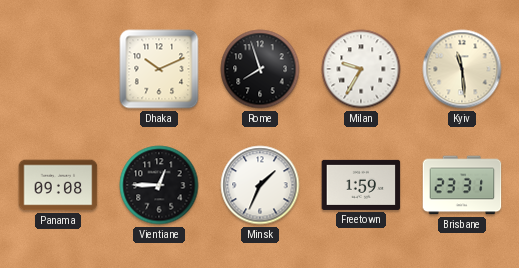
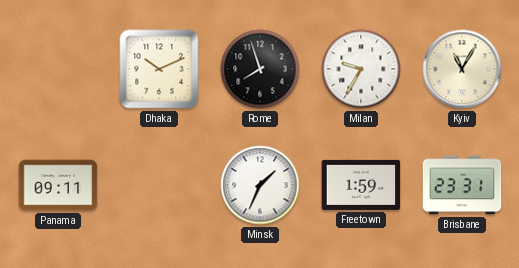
Kyiv: 11:29 -> 11:05 (462, 69)
Panama: 09:08 -> 09:11 (58, 185)
Vientiane: 12:45 -> none (159, 185)
